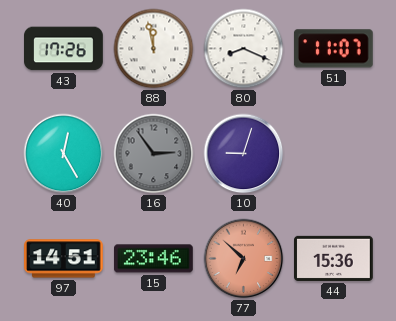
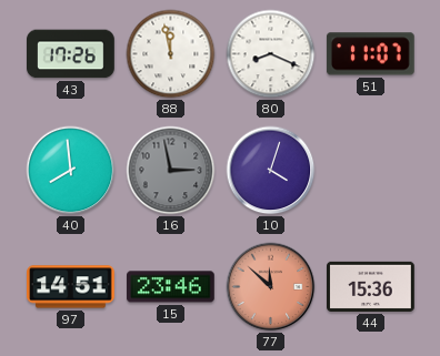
40: 12:25 -> 7:59 (71, 171)
16: 2:54 -> 2:58 (171, 171)
10: 9:03 -> 4:03 (271, 171)
77: 6:52 -> 11:52 (271, 287)
